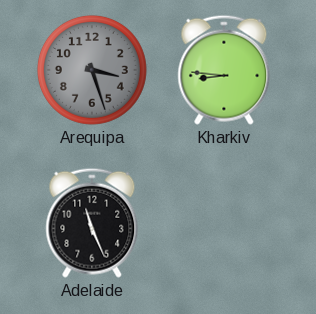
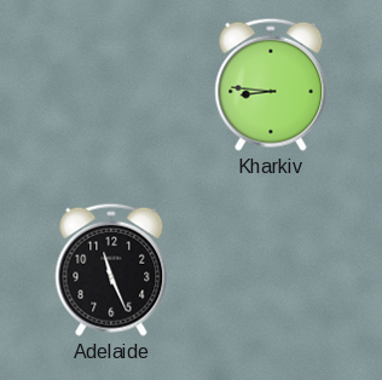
Arequipa: 3:27 -> none (92, 70)
